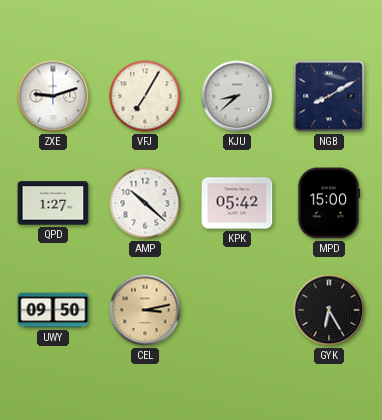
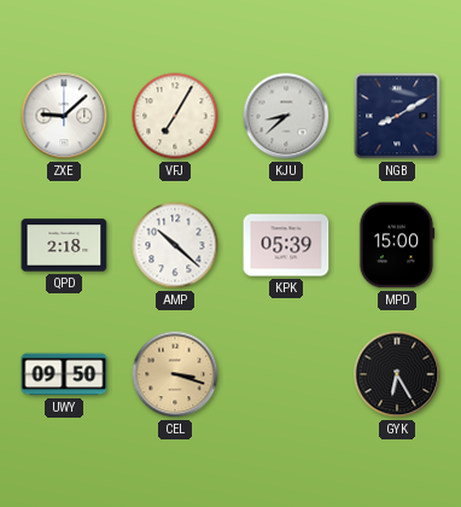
ZXE: 9:12 -> 9:08 (64, 116)
QPD: 1:27 -> 2:18 (64, 245)
KPK: 05:42 -> 05:39 (286, 245)
CEL: 3:13 -> 3:18 (175, 374)
